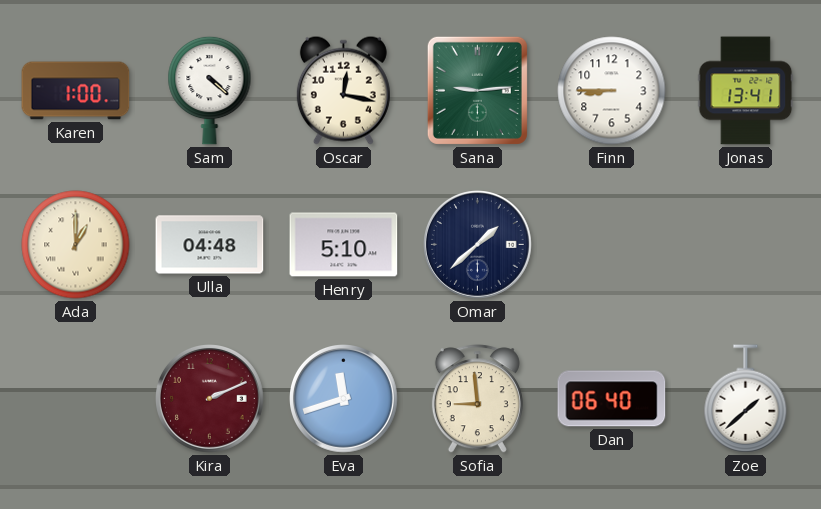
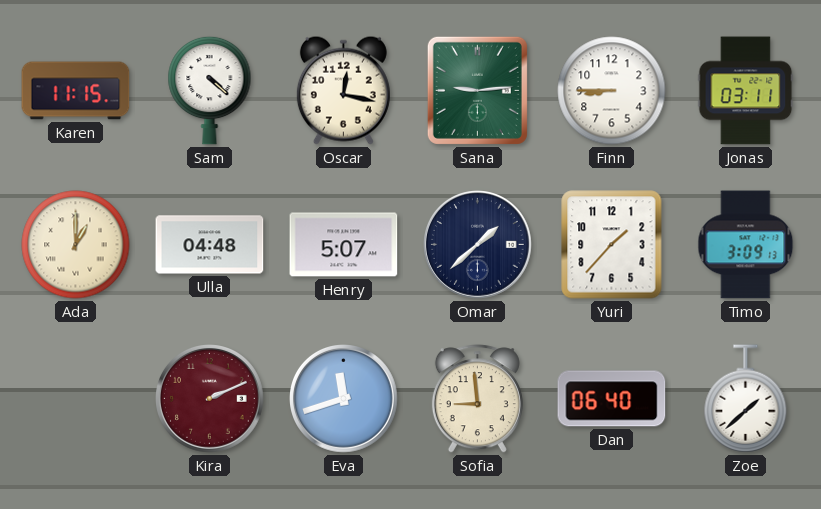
Karen: 1:00 -> 11:15 (76, 91)
Jonas: 13:41 -> 03:11 (746, 91)
Henry: 5:10 -> 5:07 (344, 245)
Yuri: none -> 1:37 (612, 245)
Timo: none -> 3:09 (746, 245)
